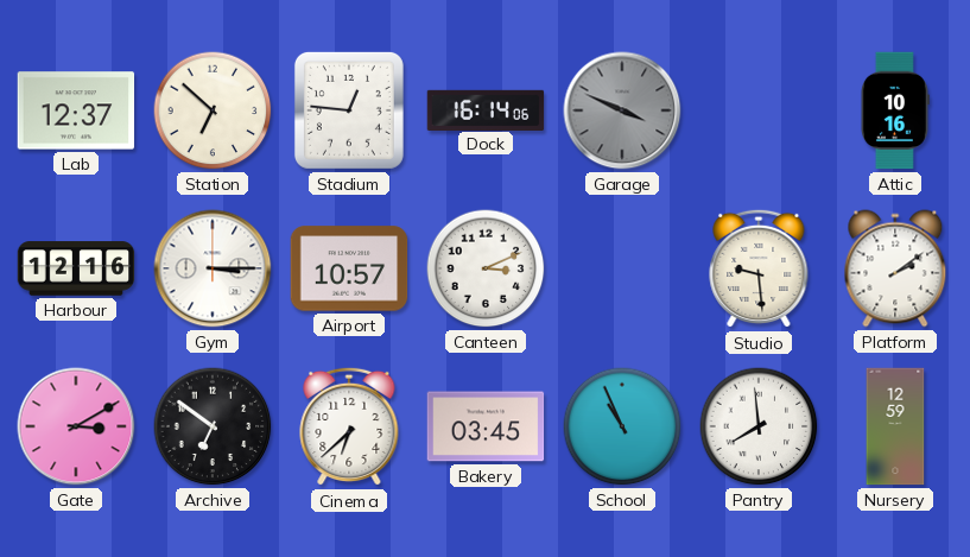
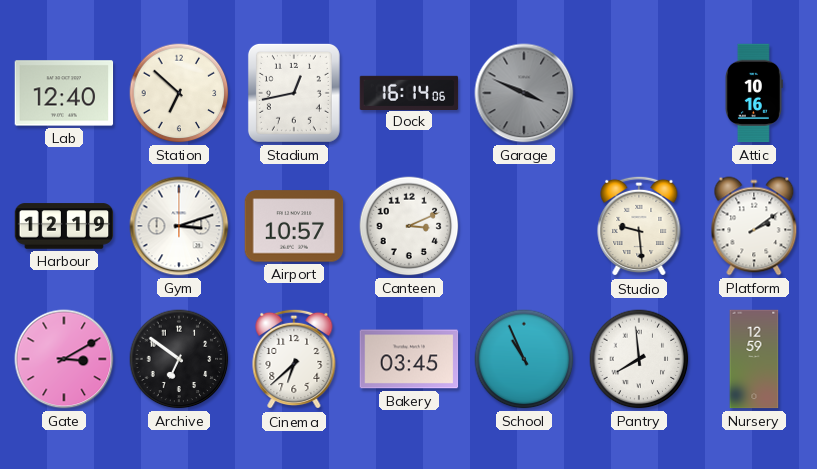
Lab: 12:37 -> 12:40 (64, 93)
Stadium: 12:46 -> 12:43 (294, 93)
Harbour: 12:16 -> 12:19 (64, 226)
Gym: 3:15 -> 3:12 (179, 226)
